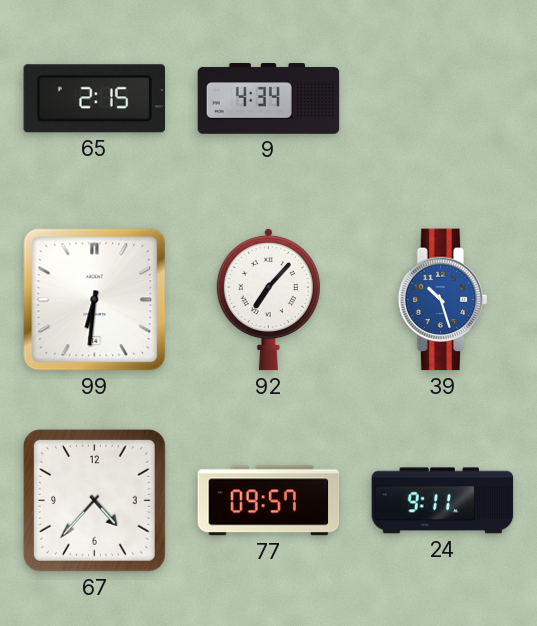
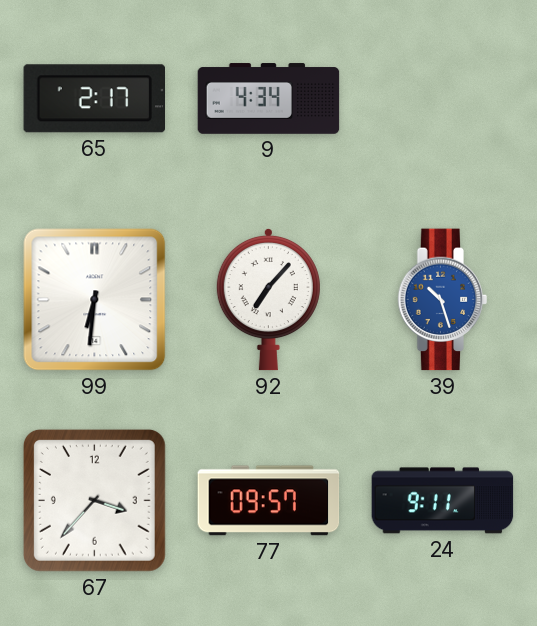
65: 2:15 -> 2:17 (95, 99)
67: 4:37 -> 3:37 (94, 500)
